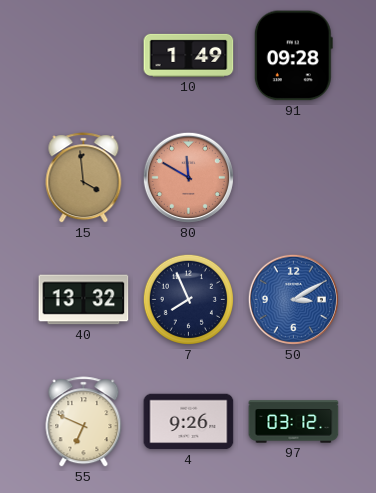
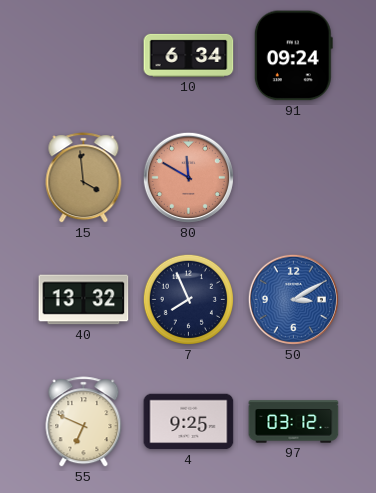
10: 1:49 -> 6:34 (189, 55)
91: 09:28 -> 09:24 (293, 56)
4: 9:26 -> 9:25 (189, 422)
